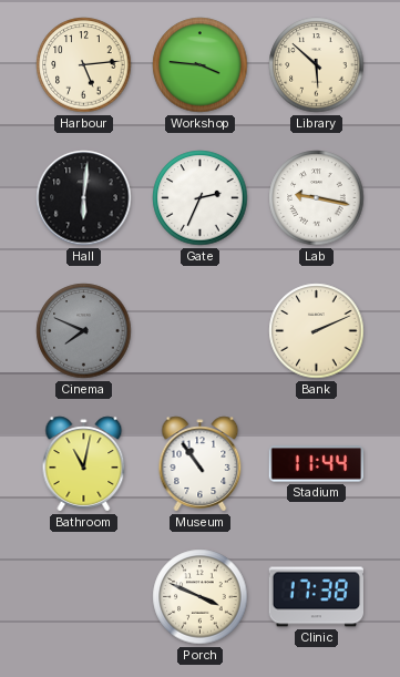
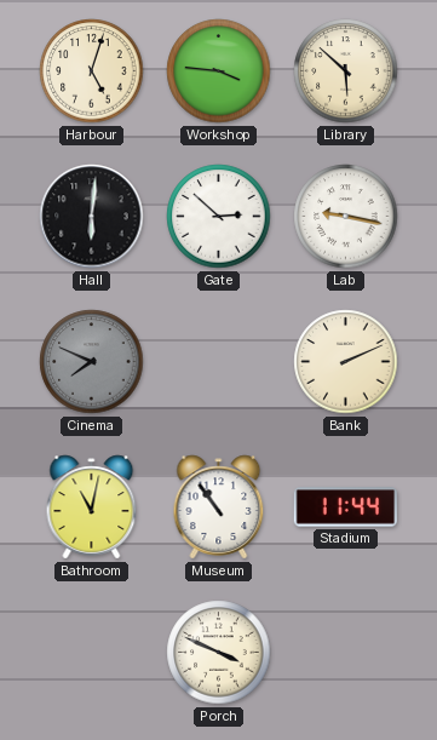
Harbour: 5:14 -> 5:03 (92, 71)
Gate: 2:34 -> 2:52 (219, 217)
Clinic: 17:38 -> none (316, 597)
